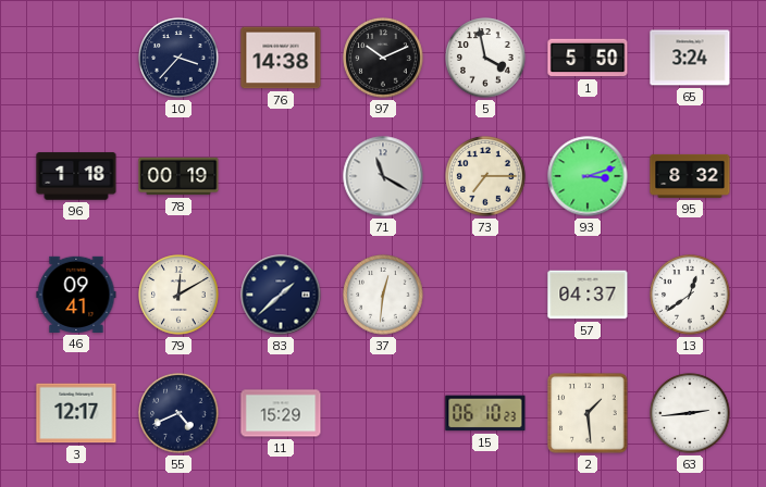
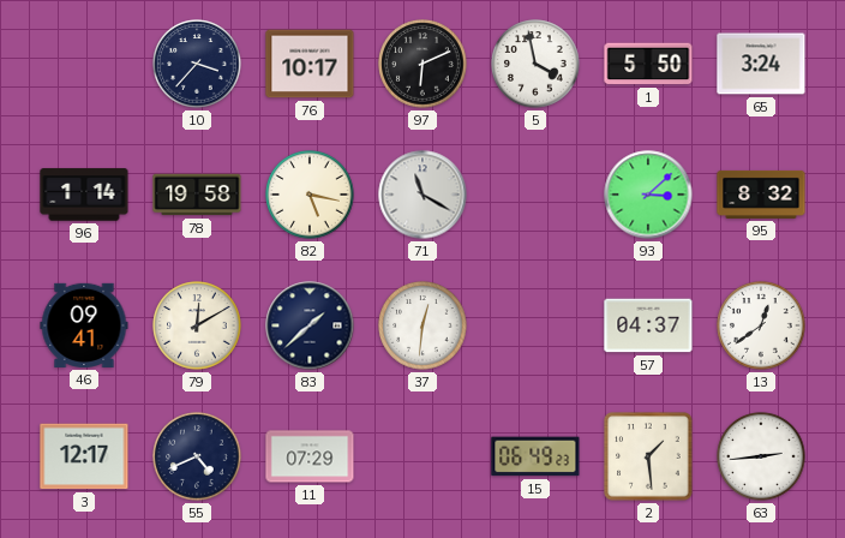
76: 14:38 -> 10:17 (310, 64)
97: 10:11 -> 6:11 (422, 64)
96: 1:18 -> 1:14 (84, 195)
78: 00:19 -> 19:58 (197, 195)
82: none -> 5:17 (310, 195)
73: 7:15 -> none (485, 176)
93: 3:12 -> 3:08 (648, 195)
11: 15:29 -> 07:29 (310, 456)
15: 06:10 -> 06:49 (535, 456)
